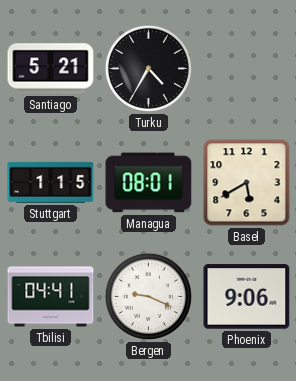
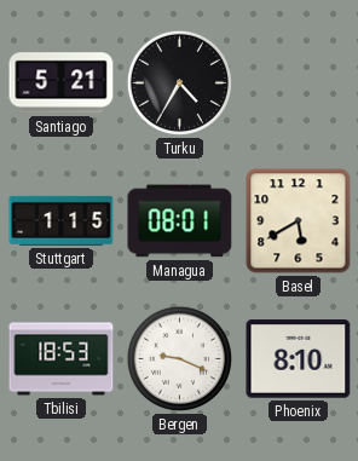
Tbilisi: 04:41 -> 18:53 (62, 359)
Phoenix: 9:06 -> 8:10 (299, 359)
